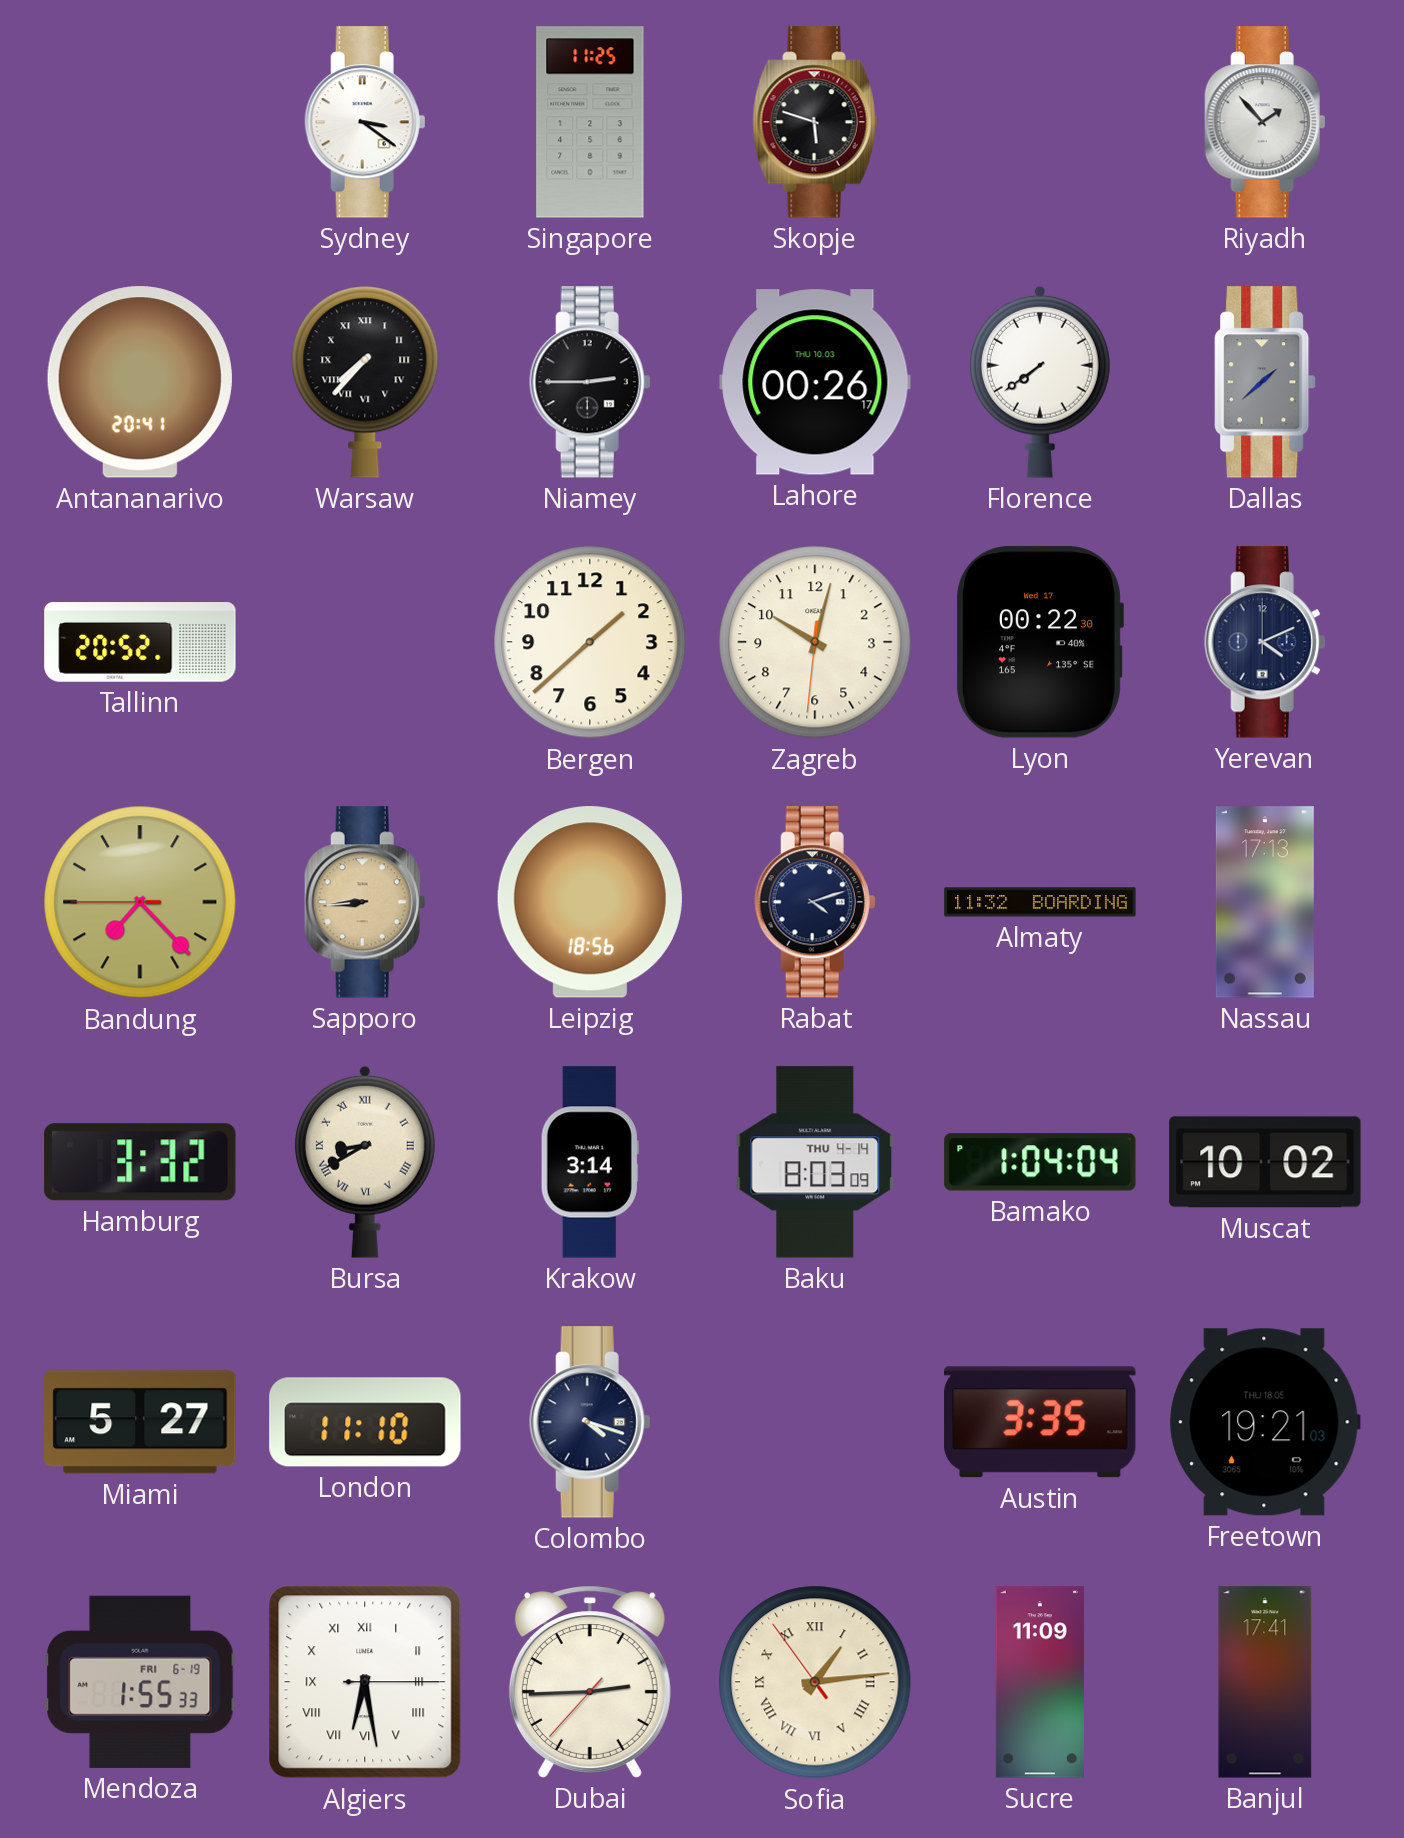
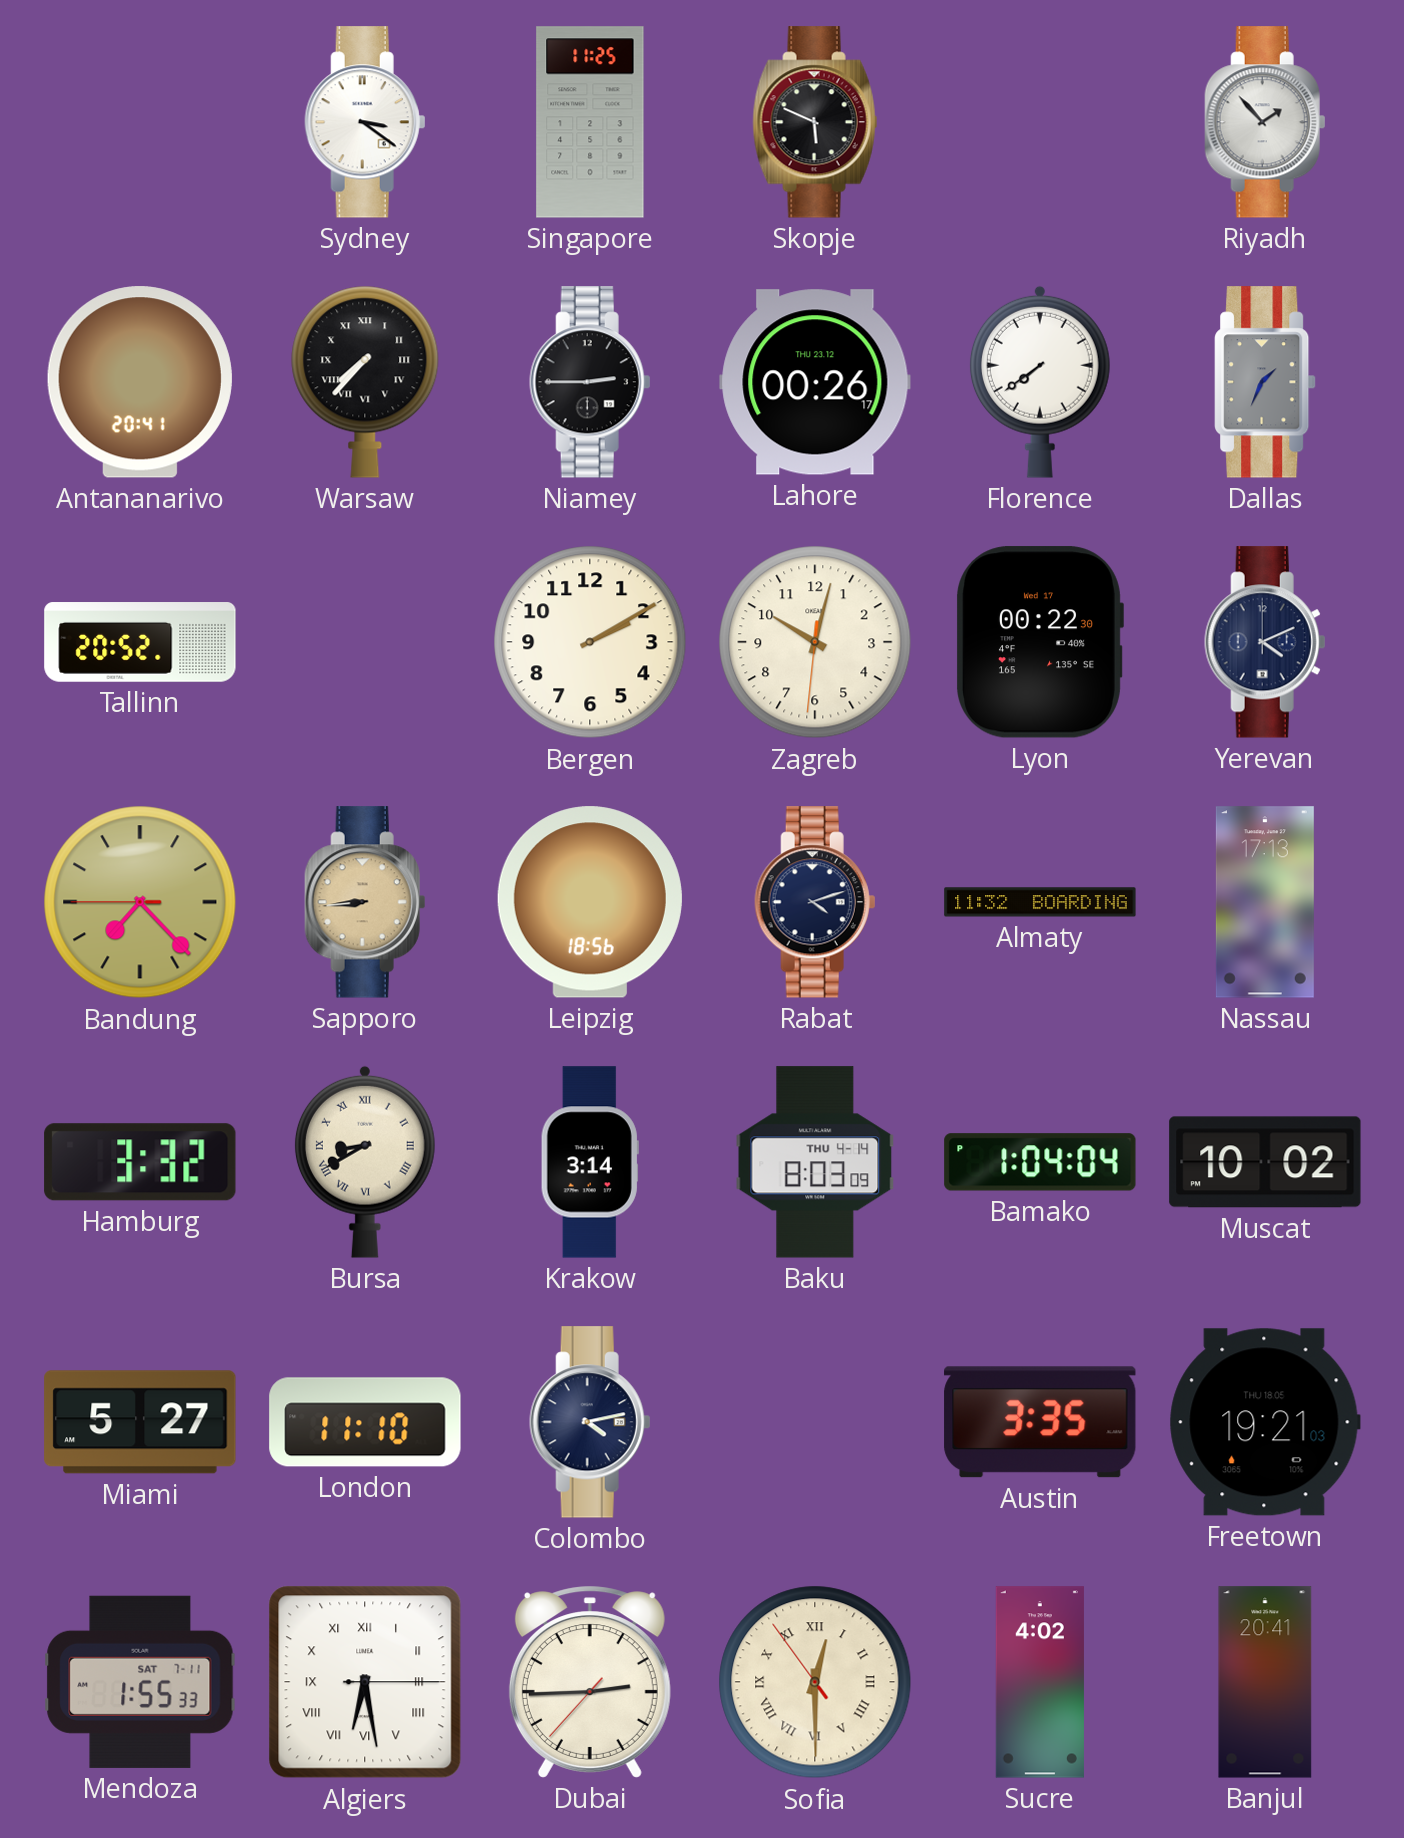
Skopje: 5:48 -> 5:49 (815, 122)
Lahore date: THU 10.03 -> THU 23.12 (815, 382)
Dallas: 1:38 -> 1:34 (1265, 382)
Bergen: 1:38 -> 2:10 (590, 642)
Colombo: 4:18 -> 4:13 (590, 1422)
Mendoza date: FRI 6-19 -> SAT 7-11 (140, 1682)
Sofia: 1:13 -> 12:29 (815, 1682)
Sucre: 11:09 -> 4:02 (1040, 1682)
Banjul: 17:41 -> 20:41 (1265, 1682)
